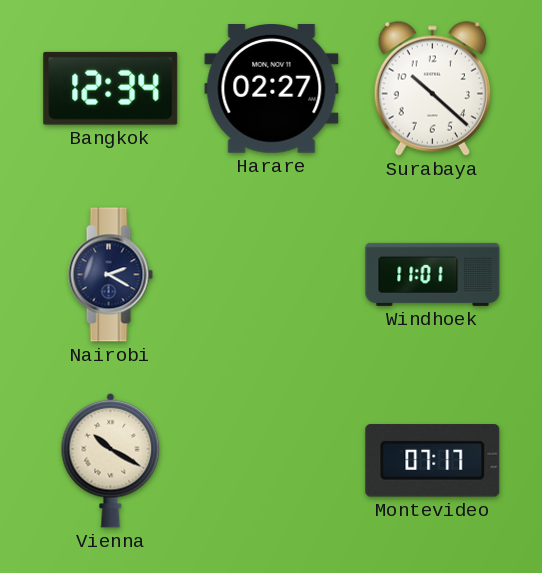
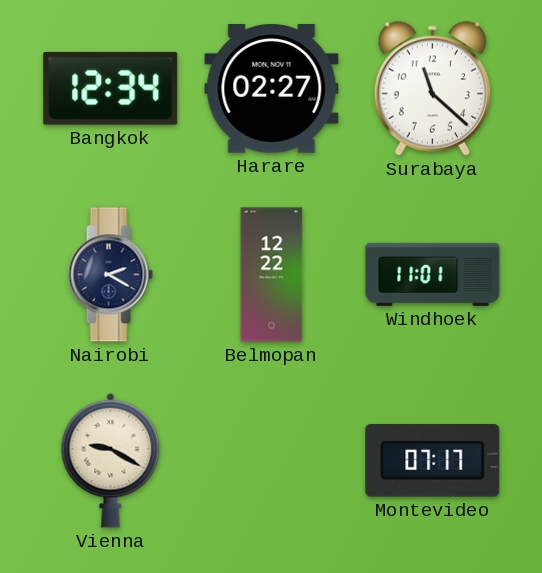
Surabaya: 10:22 -> 11:22 (432, 88)
Belmopan: none -> 12:22 (272, 275)
Vienna: 10:20 -> 9:20 (111, 460)
